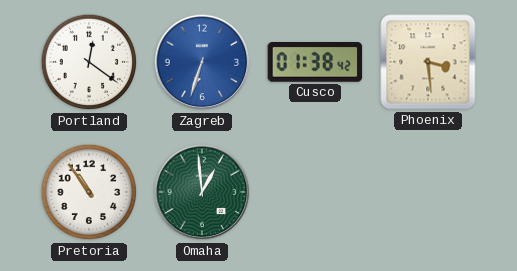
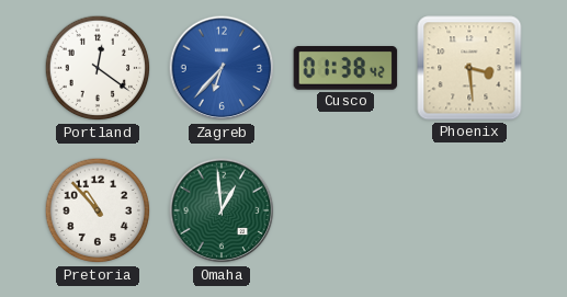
Zagreb: 6:33 -> 6:37 (222, 68)
Pretoria: 10:54 -> 10:53 (98, 210)
